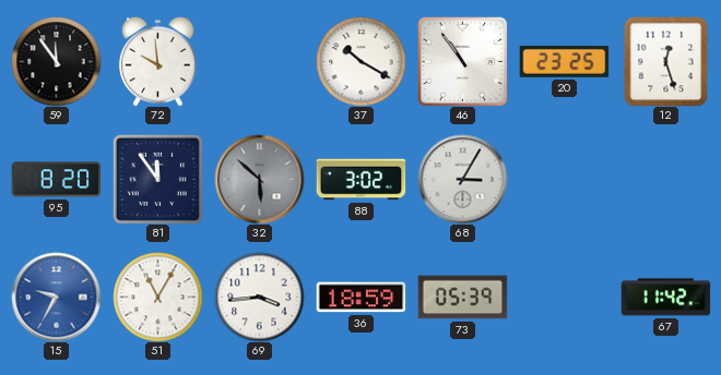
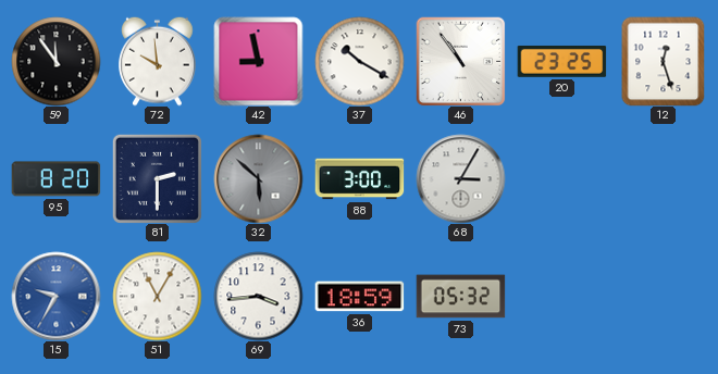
42: none -> 8:58 (258, 61)
81: 11:54 -> 2:30 (157, 178)
88: 3:02 -> 3:00 (359, 179)
73: 05:39 -> 05:32 (460, 297)
67: 11:42 -> none (665, 298)
